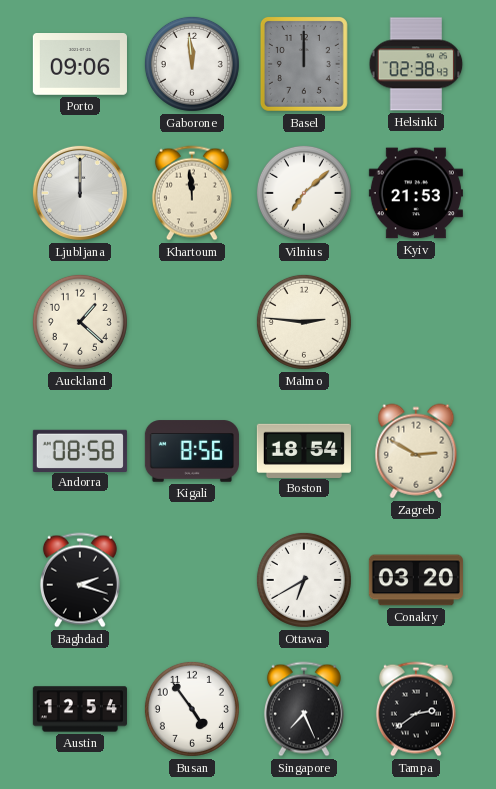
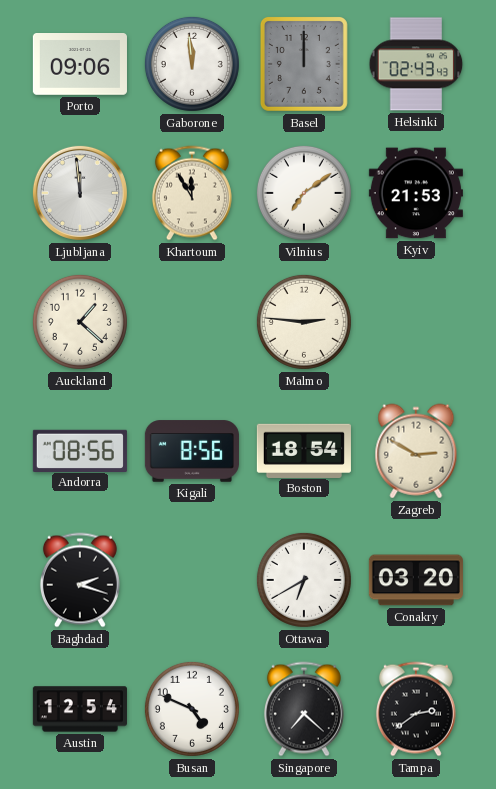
Helsinki: 02:38 -> 02:43 (416, 64)
Ljubljana: 12:00 -> 11:59 (80, 193)
Khartoum: 11:59 -> 11:55 (192, 193)
Vilnius: 7:08 -> 7:09 (304, 193)
Andorra: 08:58 -> 08:56 (80, 450)
Busan: 4:54 -> 4:49 (192, 709)
Singapore: 7:26 -> 7:22 (304, 709)
